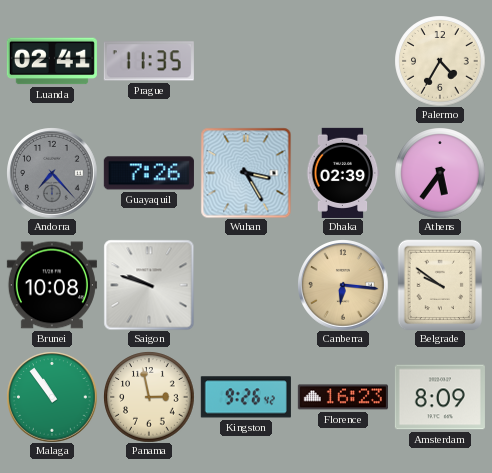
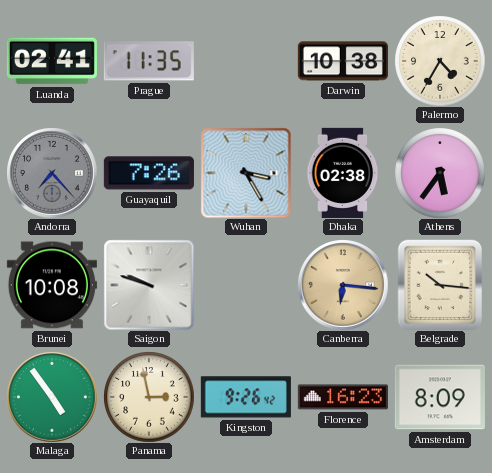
Darwin: none -> 10:38 (343, 61)
Dhaka: 02:39 -> 02:38 (343, 173)
Belgrade: 9:51 -> 10:16 (440, 285)
Malaga: 10:54 -> 4:54 (52, 397)
